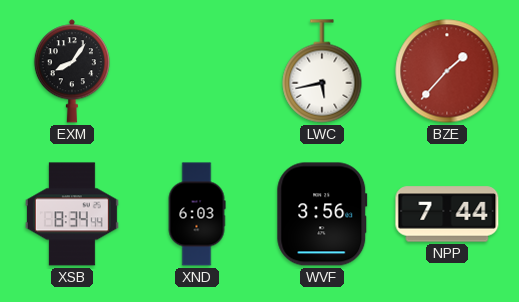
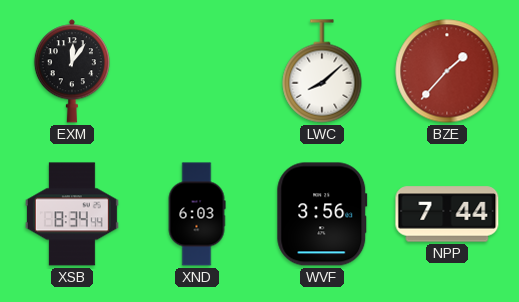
EXM: 8:06 -> 12:06 (72, 71)
LWC: 5:43 -> 8:08 (322, 71)
